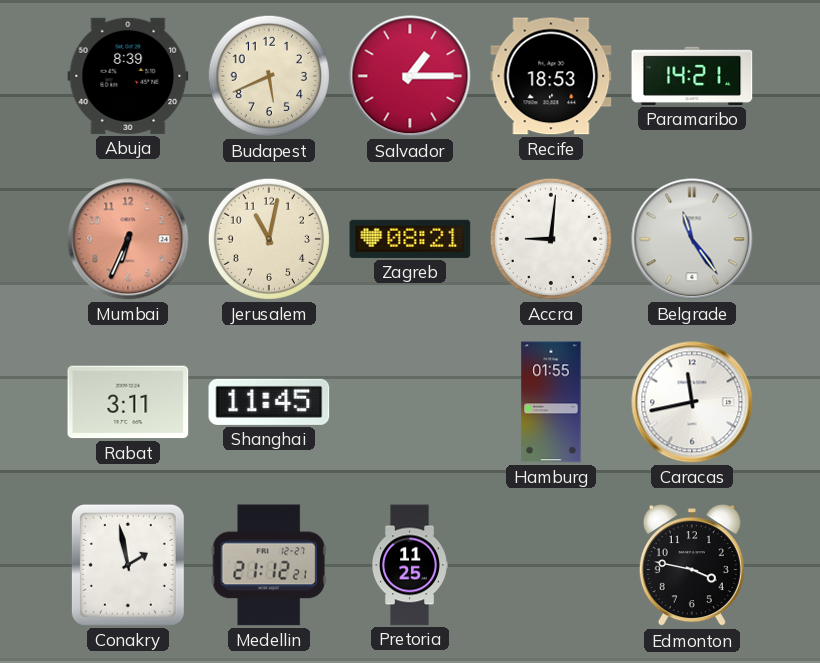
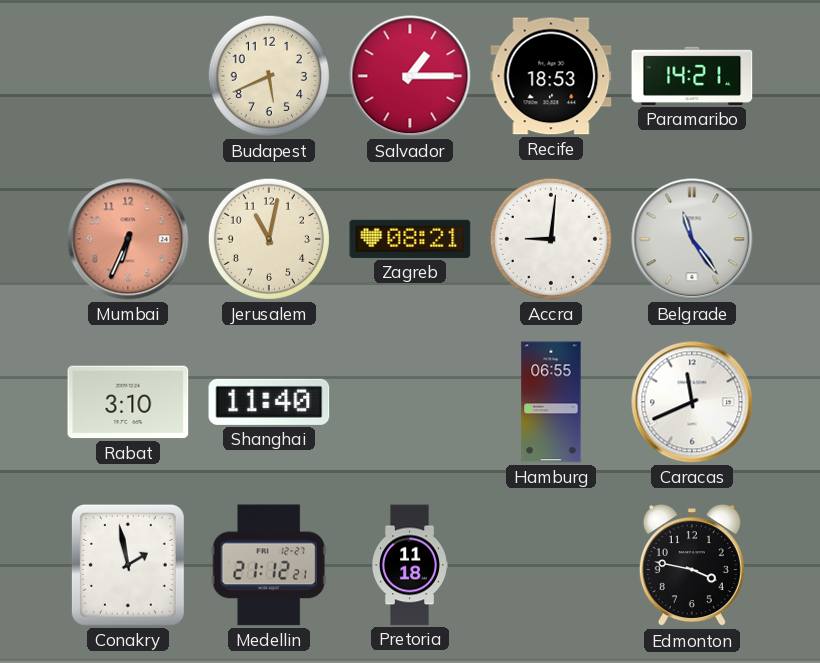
Abuja: 8:39 -> none (128, 76)
Rabat: 3:11 -> 3:10 (128, 402)
Shanghai: 11:45 -> 11:40 (269, 402)
Hamburg: 01:55 -> 06:55 (551, 402)
Caracas: 11:43 -> 11:41 (692, 402)
Pretoria: 11:25 -> 11:18 (410, 565)
